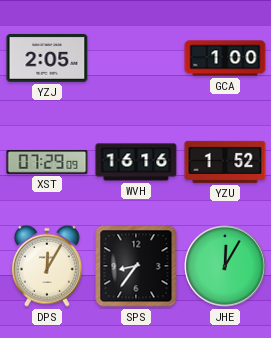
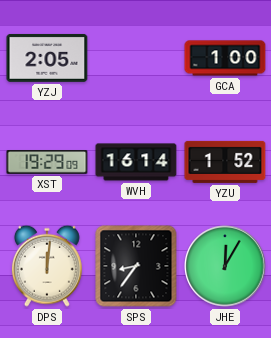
XST: 07:29 -> 19:29 (47, 162)
WVH: 16:16 -> 16:14 (136, 162)
DPS: 12:05 -> 12:01 (47, 266)
